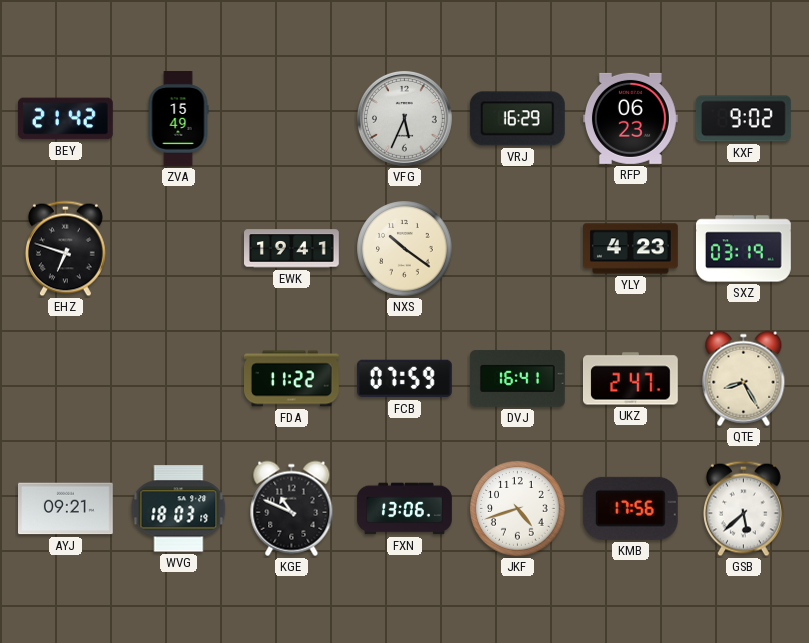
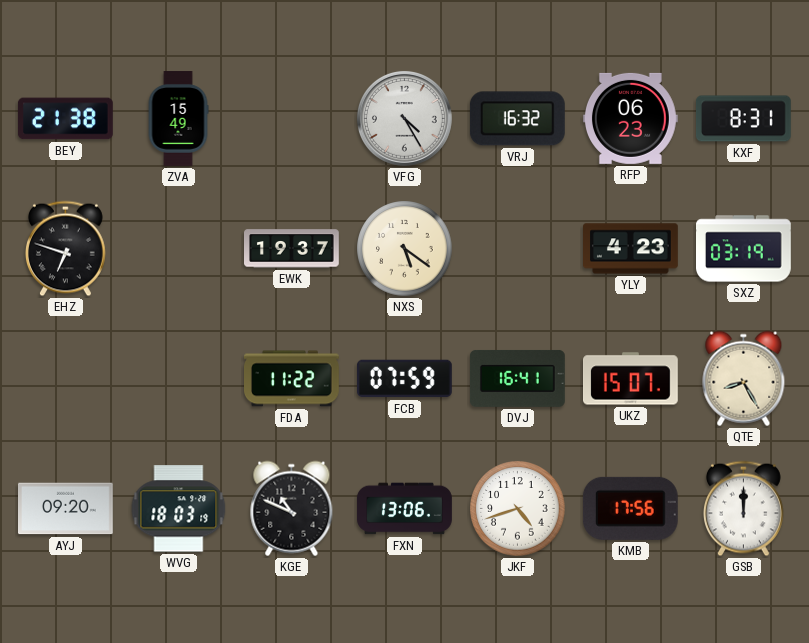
BEY: 21:42 -> 21:38 (65, 119)
VFG: 5:34 -> 4:25 (404, 118)
VRJ: 16:29 -> 16:32 (517, 119)
KXF: 9:02 -> 8:31 (744, 119)
EWK: 19:41 -> 19:37 (292, 249)
NXS: 10:21 -> 5:21 (405, 249)
UKZ: 2:47 -> 15:07 (631, 379)
AYJ: 09:21 -> 09:20 (66, 509)
GSB: 5:38 -> 12:00 (743, 509)
